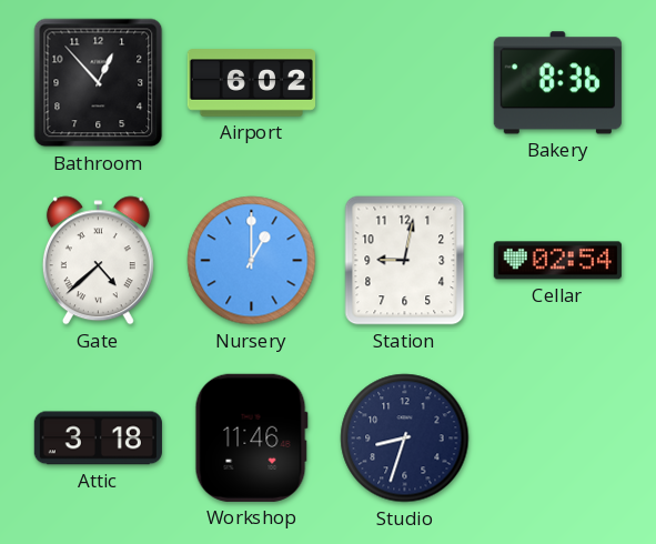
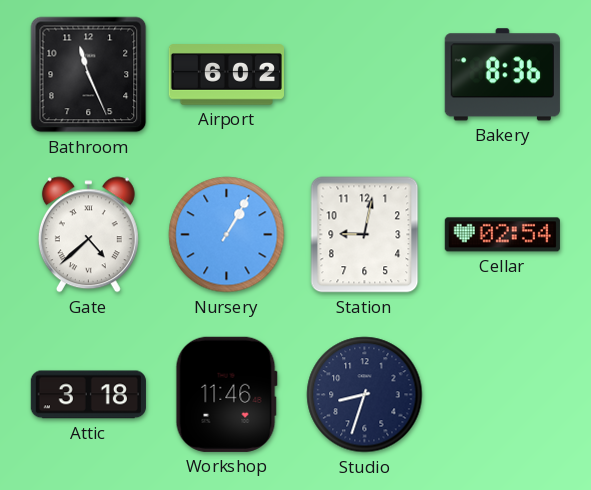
Bathroom: 12:53 -> 11:26 (89, 75)
Nursery: 1:00 -> 1:05 (227, 235)
